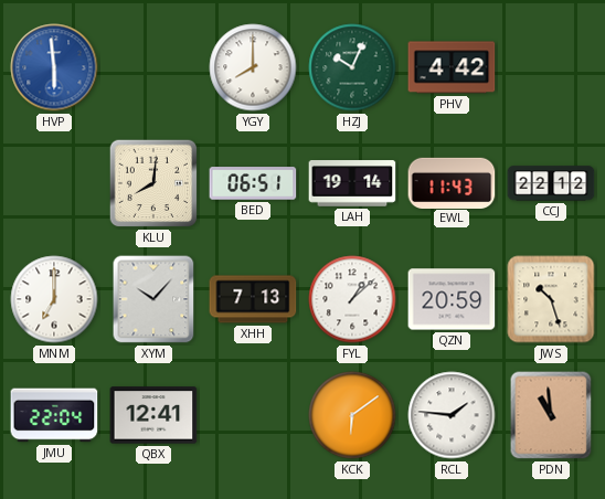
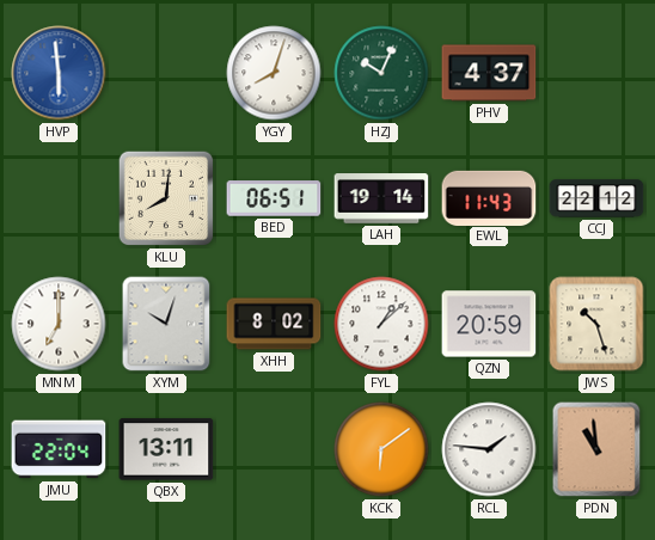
YGY: 8:00 -> 8:03 (274, 73)
PHV: 4:42 -> 4:37 (489, 73)
XYM: 10:07 -> 10:03 (166, 324)
XHH: 7:13 -> 8:02 (274, 324)
QBX: 12:41 -> 13:11 (166, 449)
